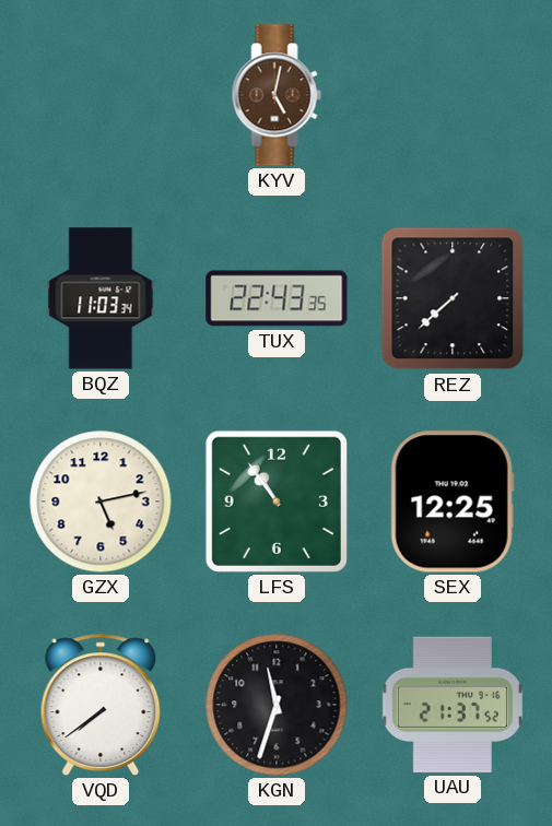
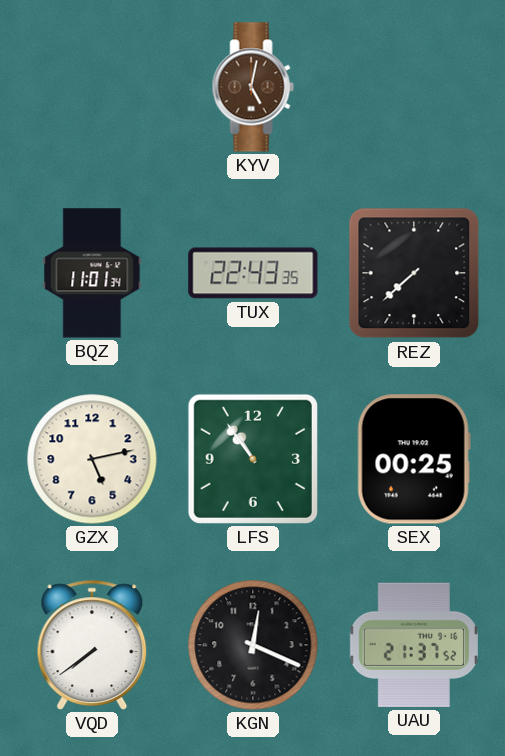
BQZ: 11:03 -> 11:01 (92, 273)
SEX: 12:25 -> 00:25 (414, 459)
KGN: 11:33 -> 12:19 (253, 645)
